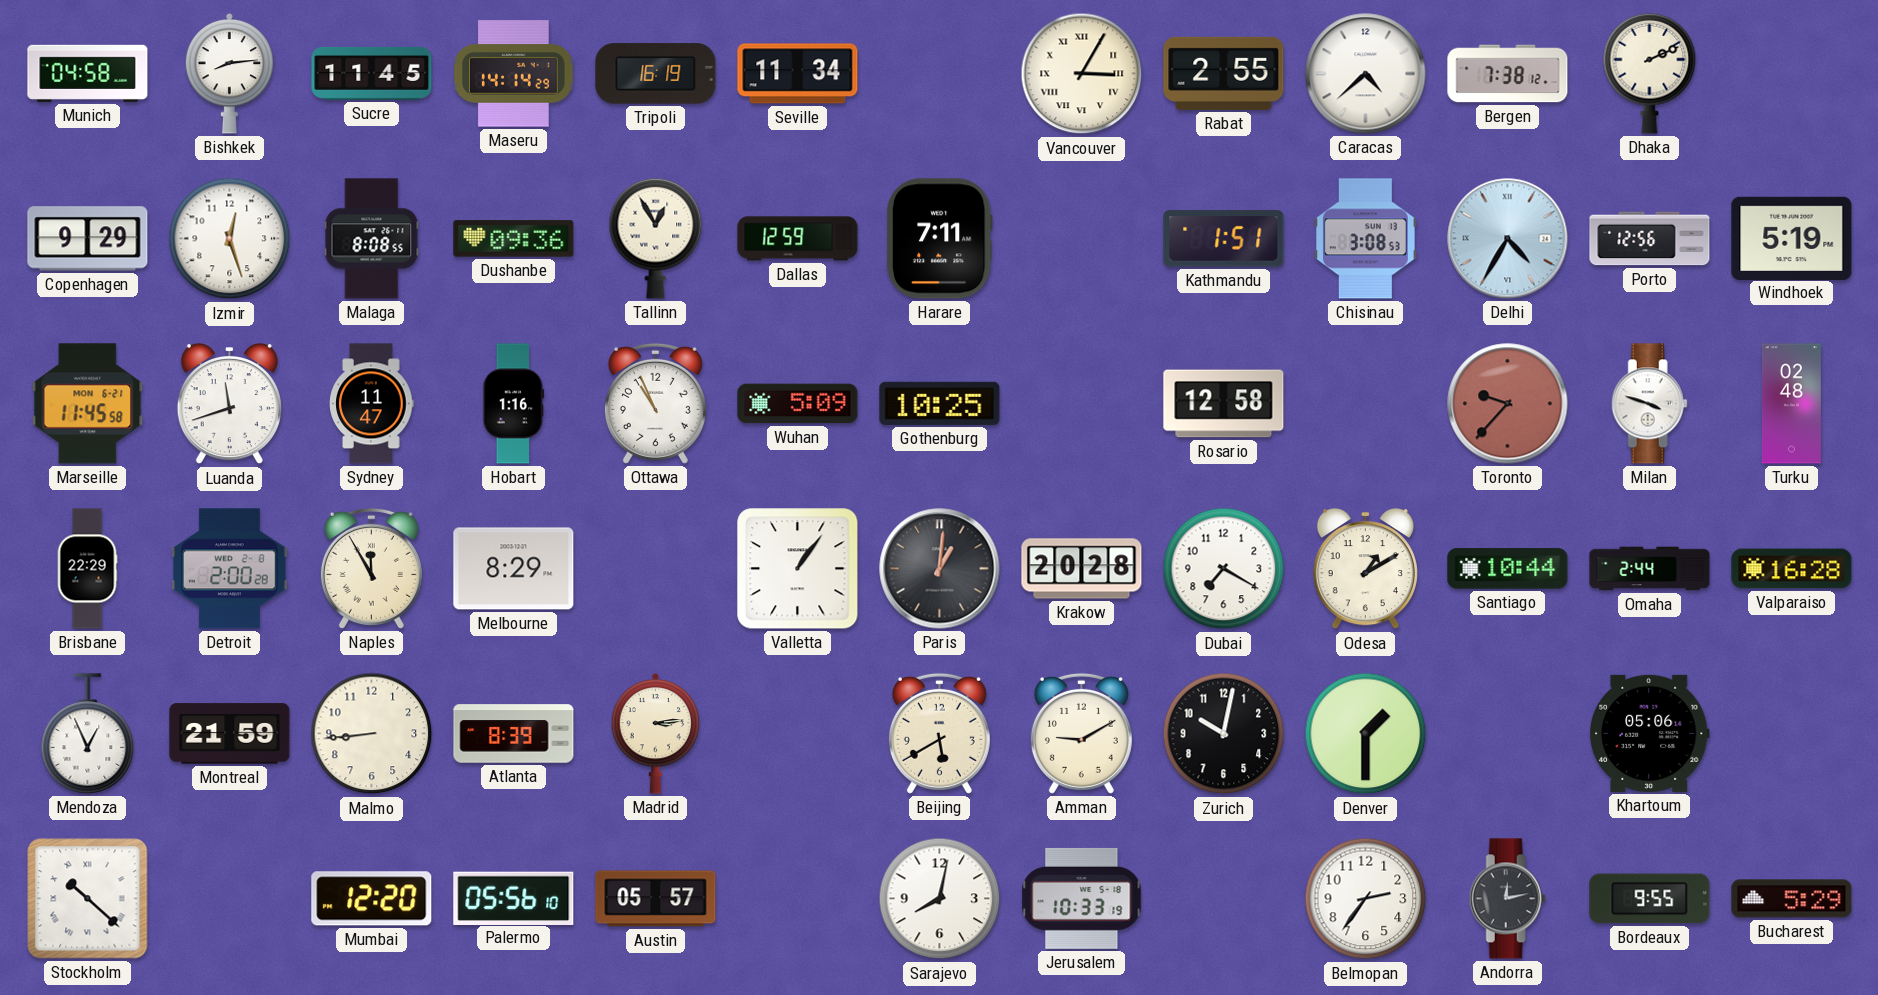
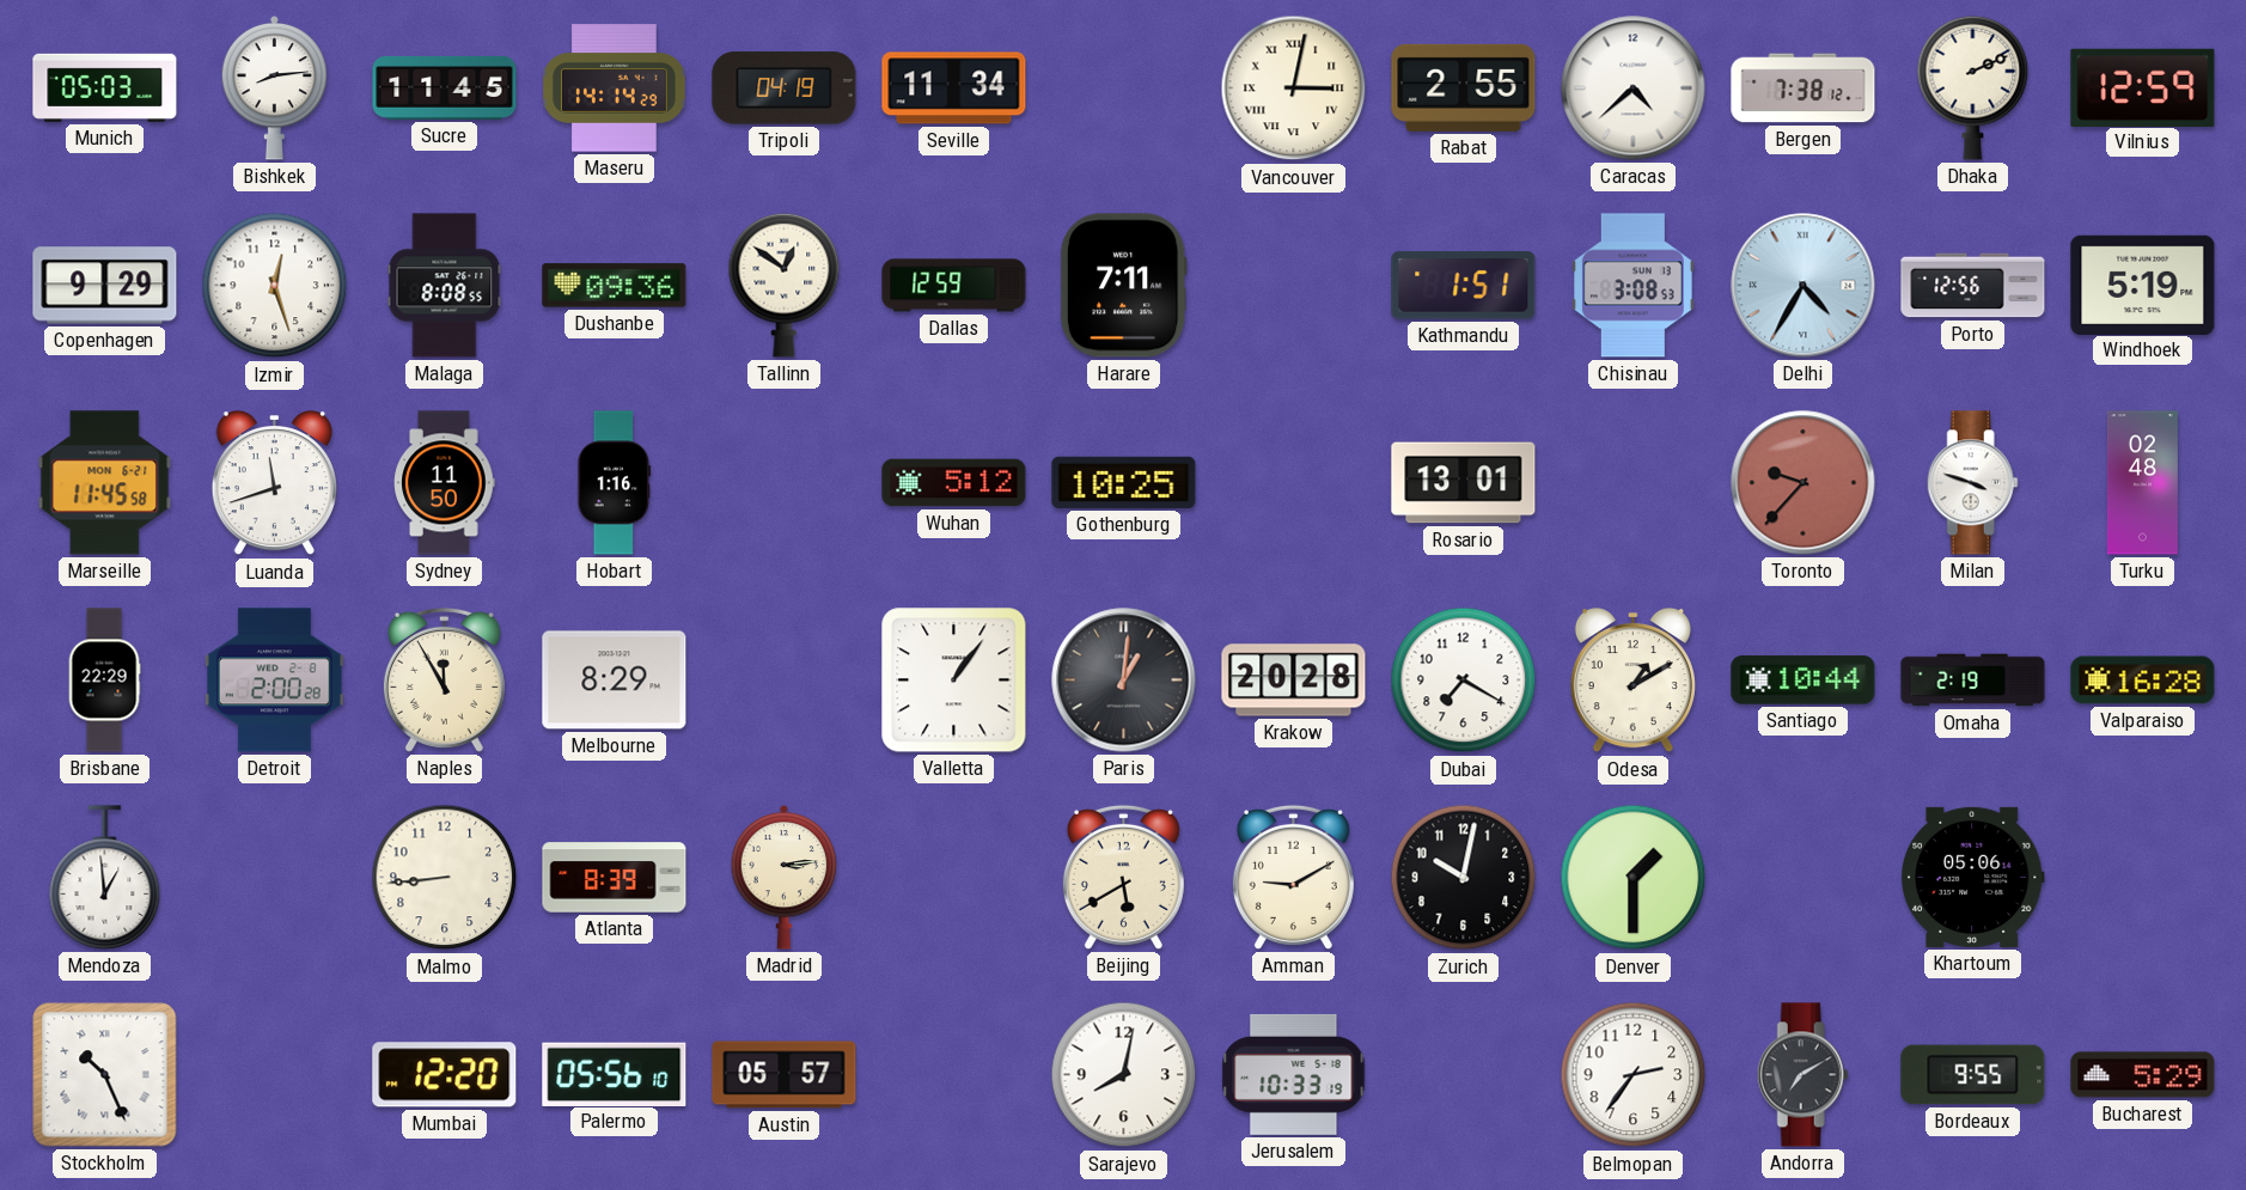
Munich: 04:58 -> 05:03 (105, 87)
Tripoli: 16:19 -> 04:19 (785, 89)
Vancouver: 3:05 -> 3:02 (1294, 89)
Vilnius: none -> 12:59 (2143, 87)
Tallinn: 12:55 -> 12:51 (785, 285)
Sydney: 11:47 -> 11:50 (445, 483)
Ottawa: 10:56 -> none (655, 403)
Wuhan: 5:09 -> 5:12 (954, 483)
Rosario: 12:58 -> 13:01 (1464, 483)
Omaha: 2:44 -> 2:19 (1973, 681)
Mendoza: 12:56 -> 12:59 (105, 878)
Montreal: 21:59 -> none (230, 734)
Stockholm: 10:22 -> 10:26 (105, 1075)
Andorra: 12:13 -> 7:10 (1802, 1075)
